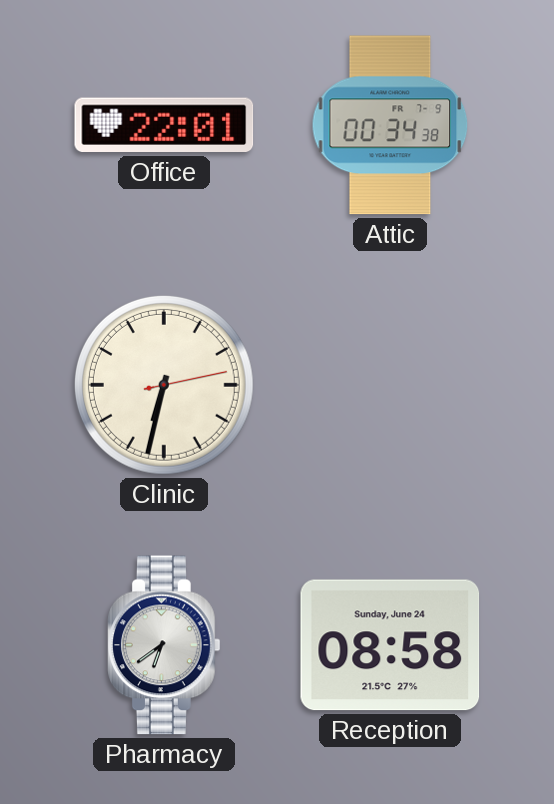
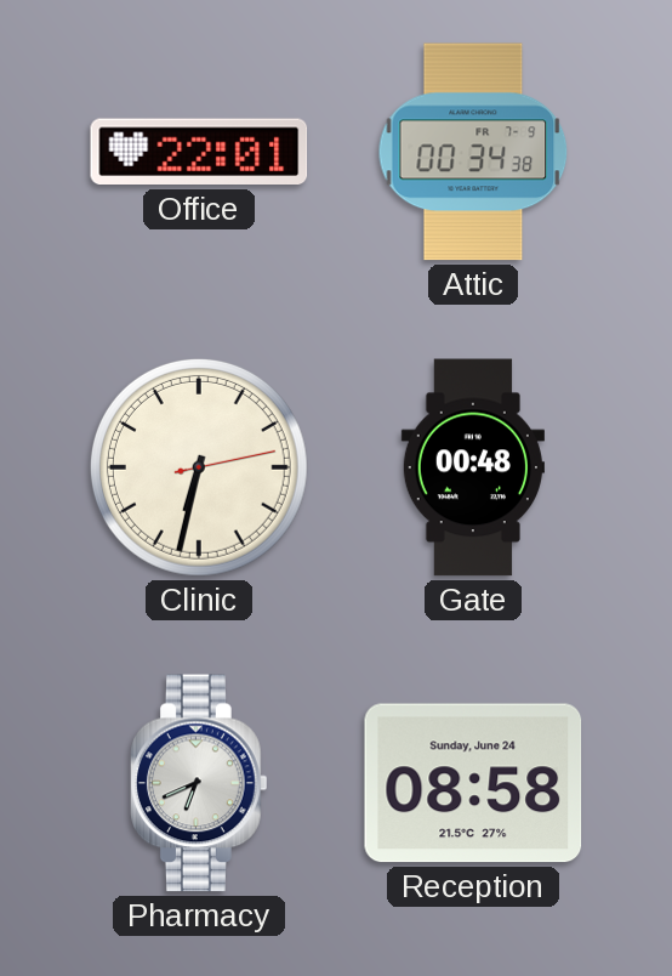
Gate: none -> 00:48 (473, 467)
Pharmacy: 6:39 -> 6:41 (200, 783)
